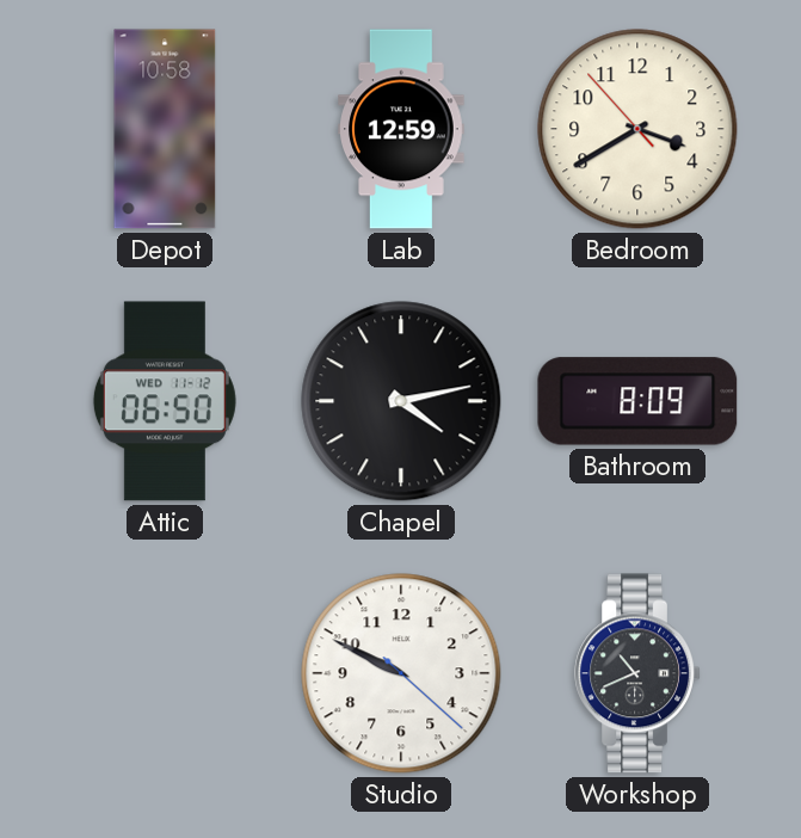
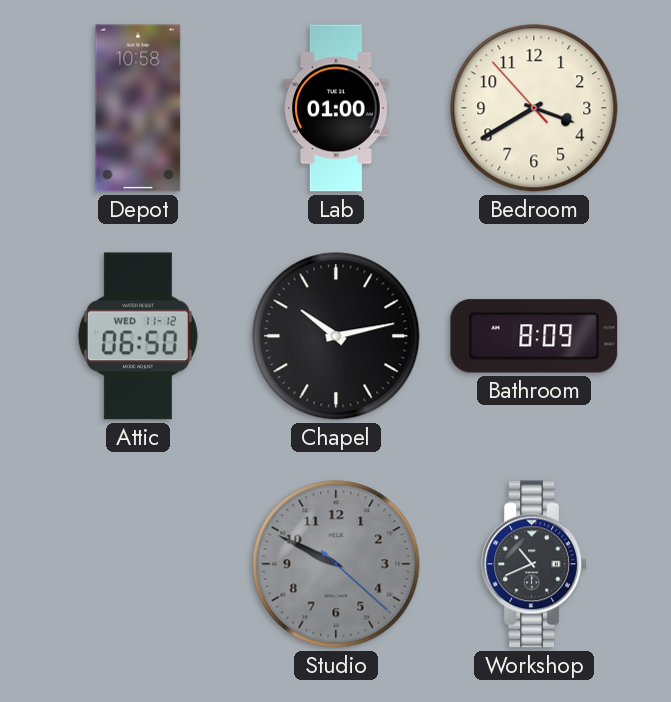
Lab: 12:59 -> 01:00 (336, 108)
Chapel: 4:13 -> 10:13 (336, 336)
Studio dial: white -> grey (336, 564)
